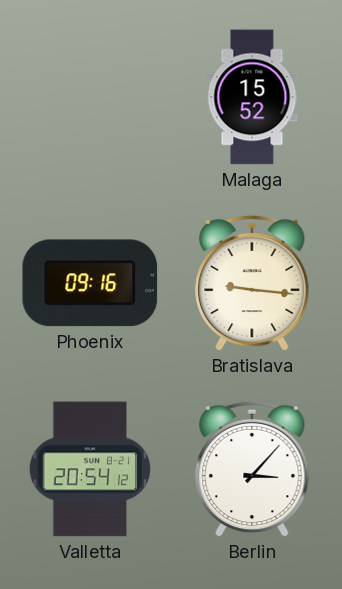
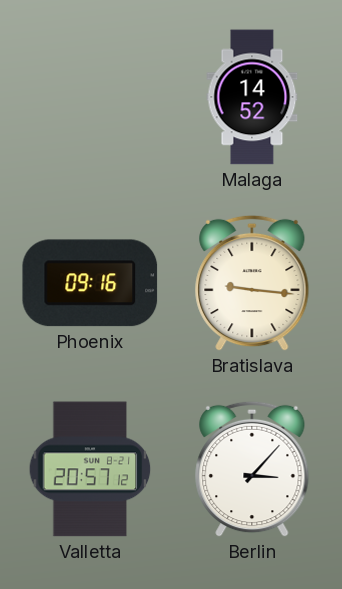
Malaga: 15:52 -> 14:52 (252, 97)
Valletta: 20:54 -> 20:57 (90, 469)
